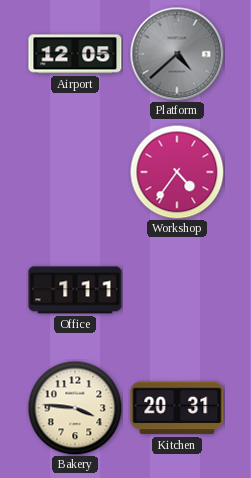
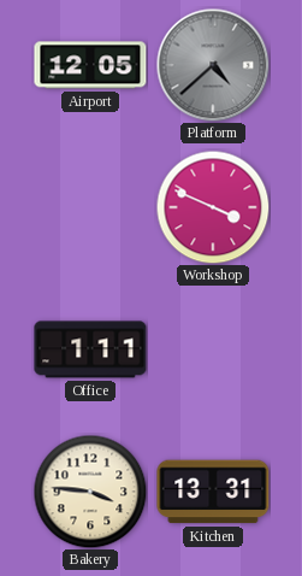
Workshop: 4:36 -> 3:49 (213, 207)
Kitchen: 20:31 -> 13:31 (213, 492)
